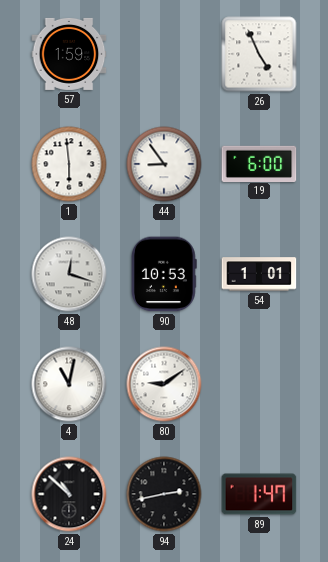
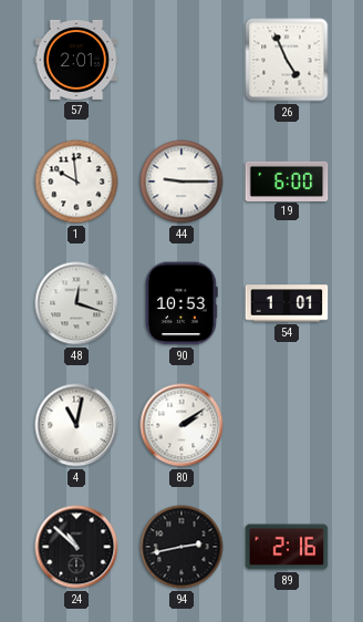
57: 1:59 -> 2:01 (76, 60)
1: 5:59 -> 9:59 (76, 182)
44: 8:54 -> 9:15 (181, 182)
80: 9:09 -> 2:09 (181, 425)
89: 1:47 -> 2:16 (287, 547)
